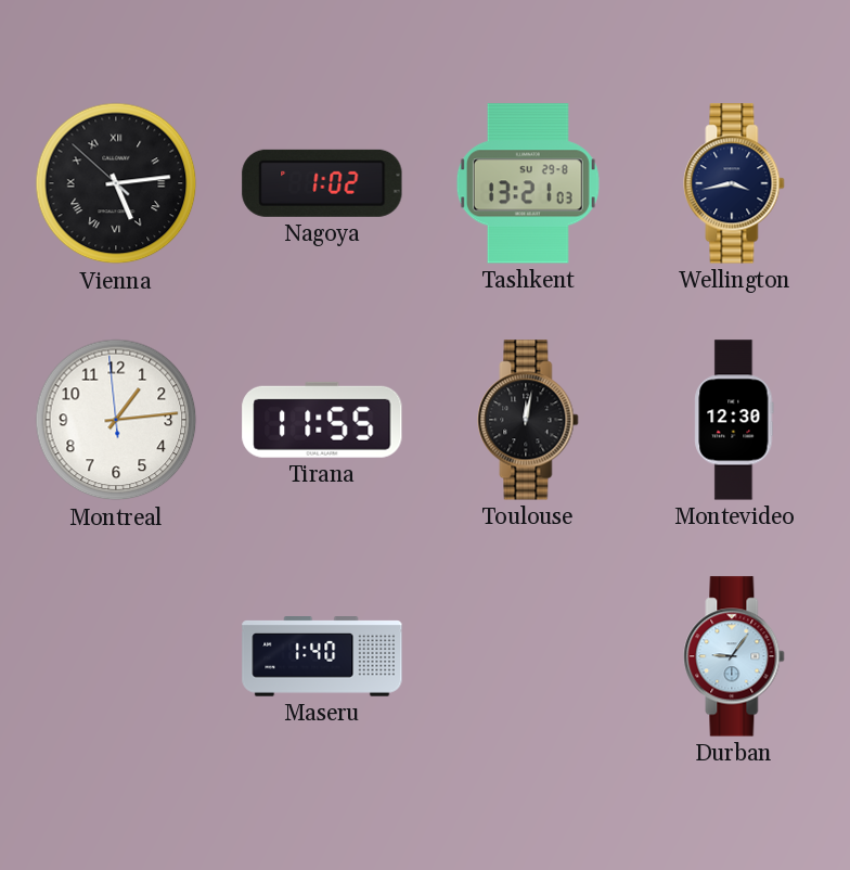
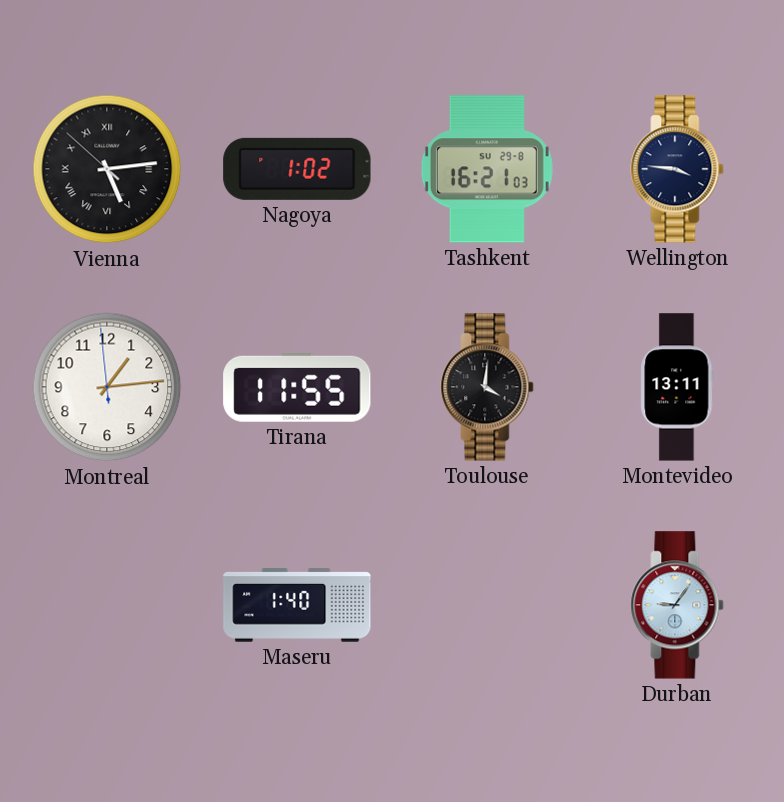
Tashkent: 13:21 -> 16:21 (487, 169)
Wellington: 3:43 -> 3:46 (677, 169)
Toulouse: 12:02 -> 4:01 (487, 387)
Montevideo: 12:30 -> 13:11 (677, 387)
